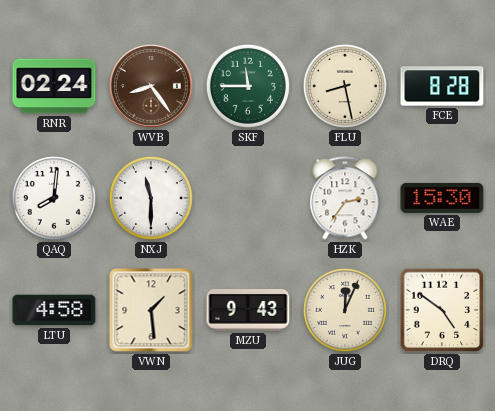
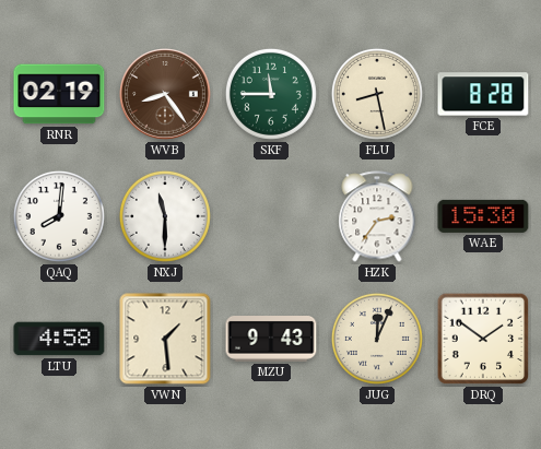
RNR: 02:24 -> 02:19 (59, 94)
DRQ: 4:51 -> 1:51 (483, 339)
